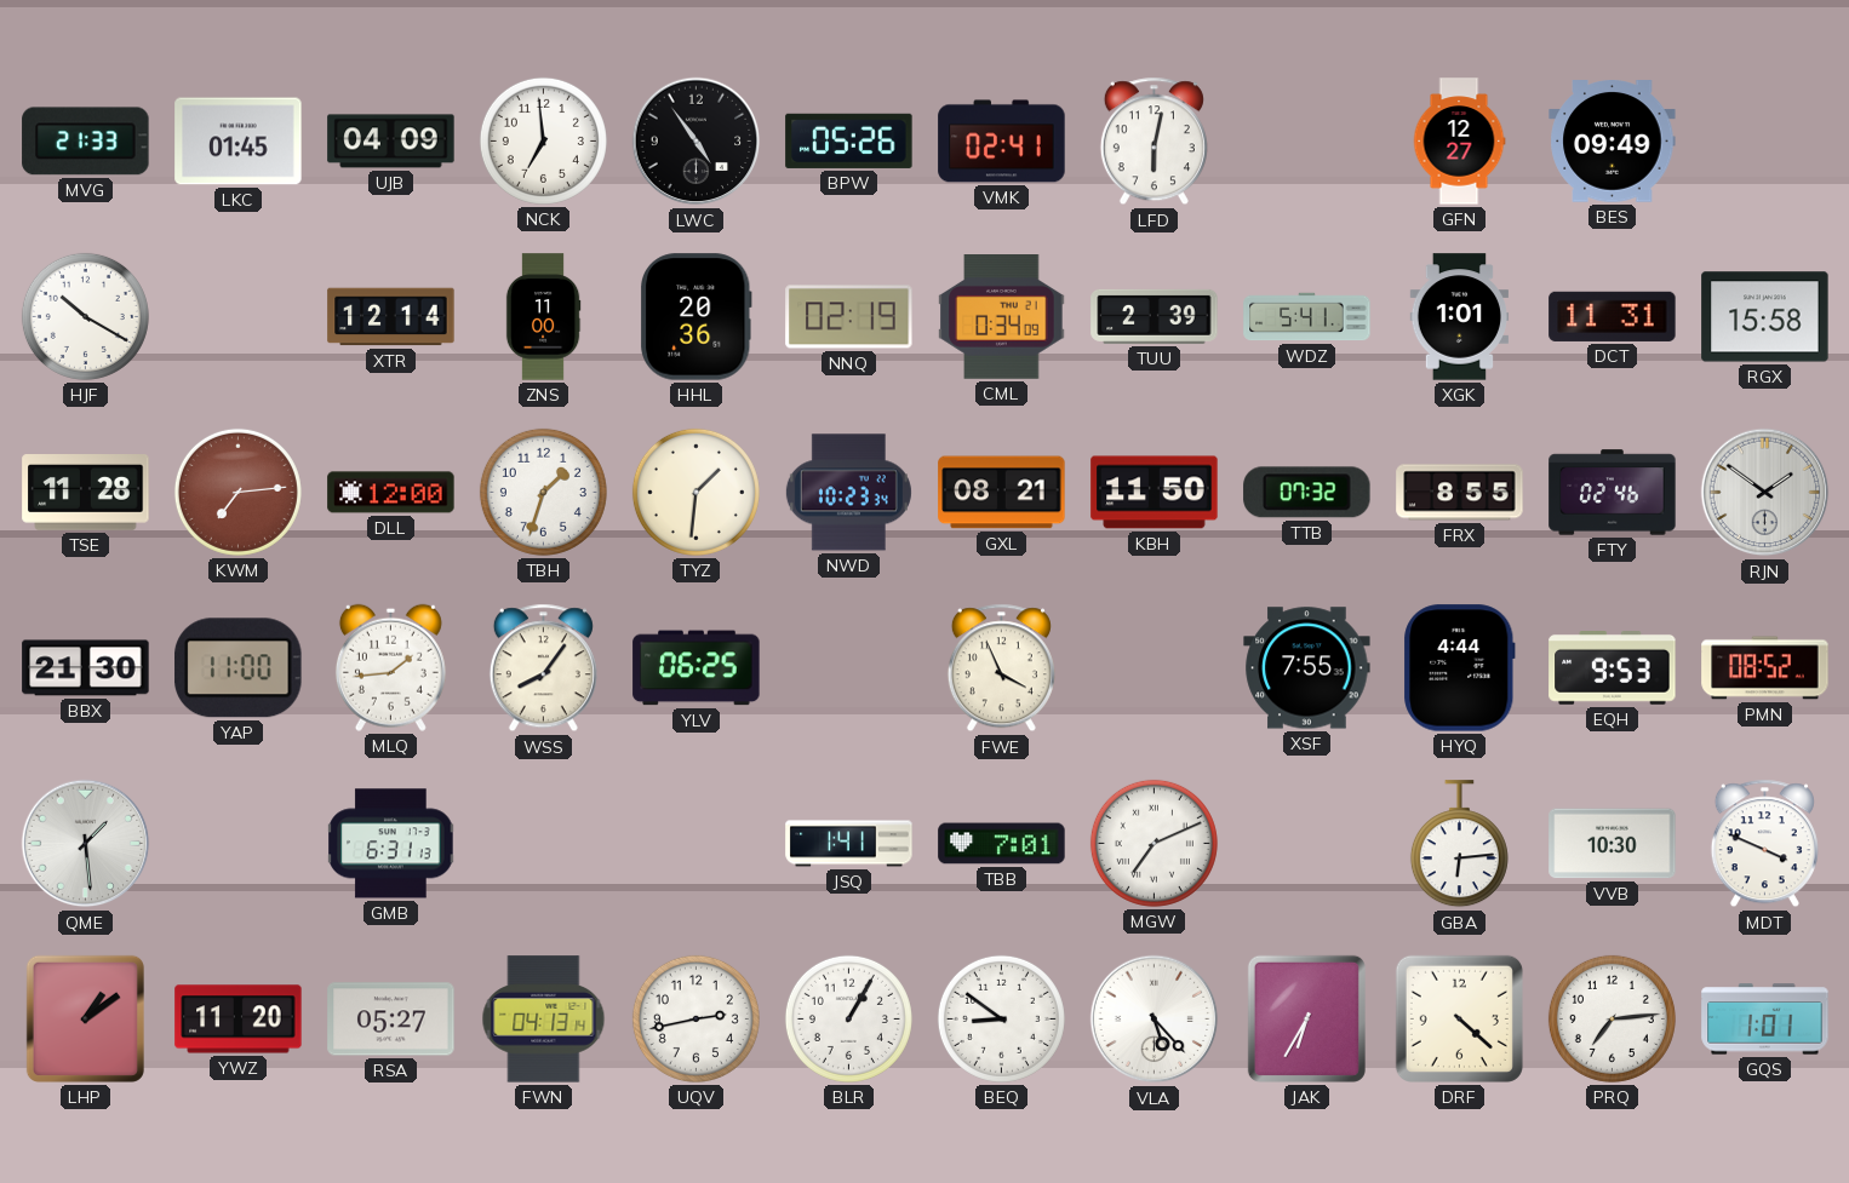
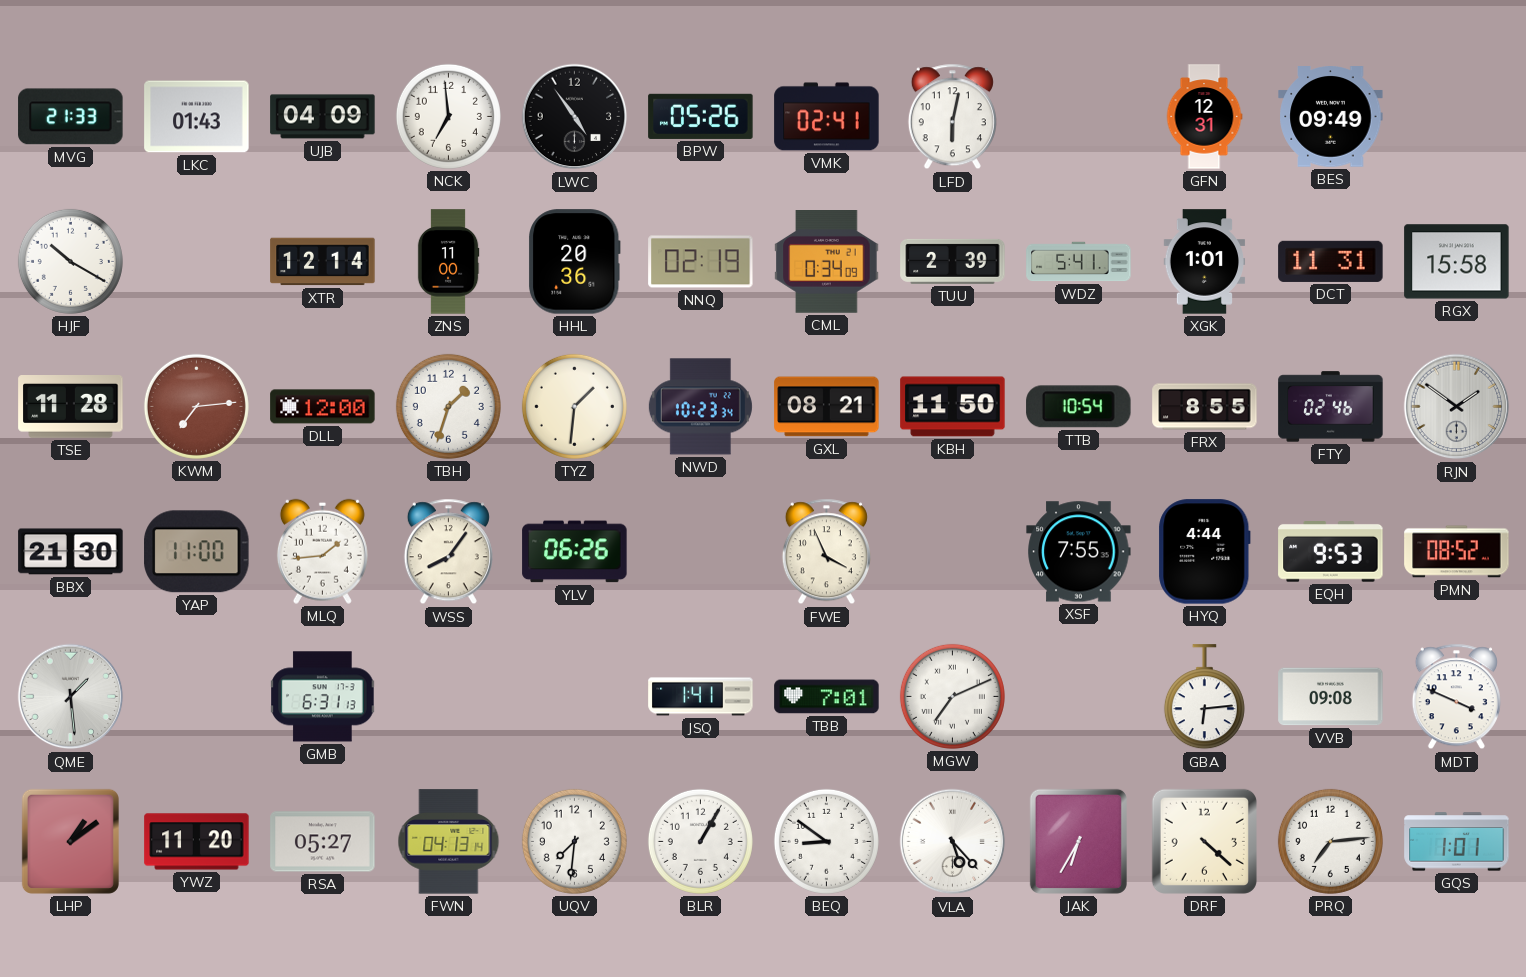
LKC: 01:45 -> 01:43 (197, 117)
GFN: 12:27 -> 12:31 (1204, 117)
TTB: 07:32 -> 10:54 (1079, 407)
YLV: 06:25 -> 06:26 (575, 552)
VVB: 10:30 -> 09:08 (1331, 697)
UQV: 2:43 -> 7:31 (574, 841)
